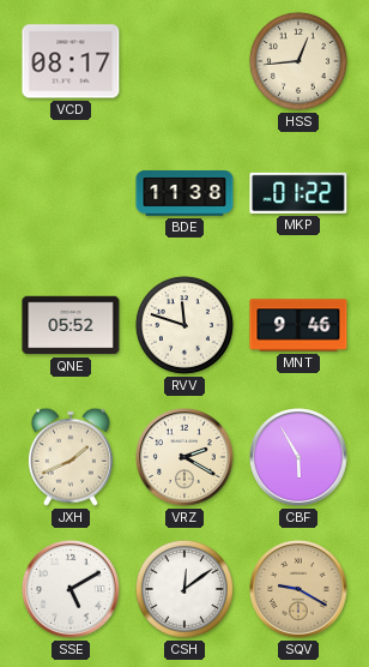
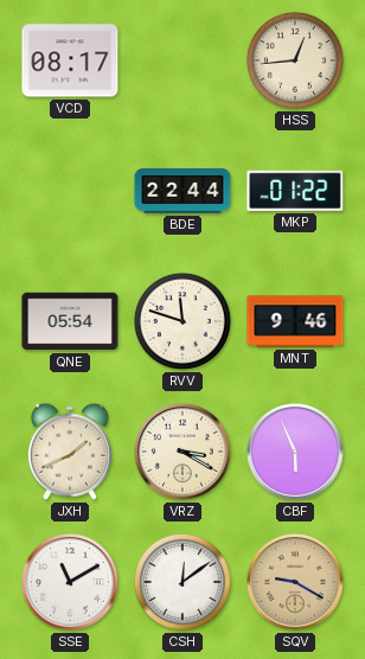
BDE: 11:38 -> 22:44 (182, 191)
QNE: 05:52 -> 05:54 (70, 321)
VRZ: 2:20 -> 3:20 (184, 453)
CBF: 5:55 -> 5:56 (296, 453)
SSE: 5:10 -> 11:10 (71, 583)
